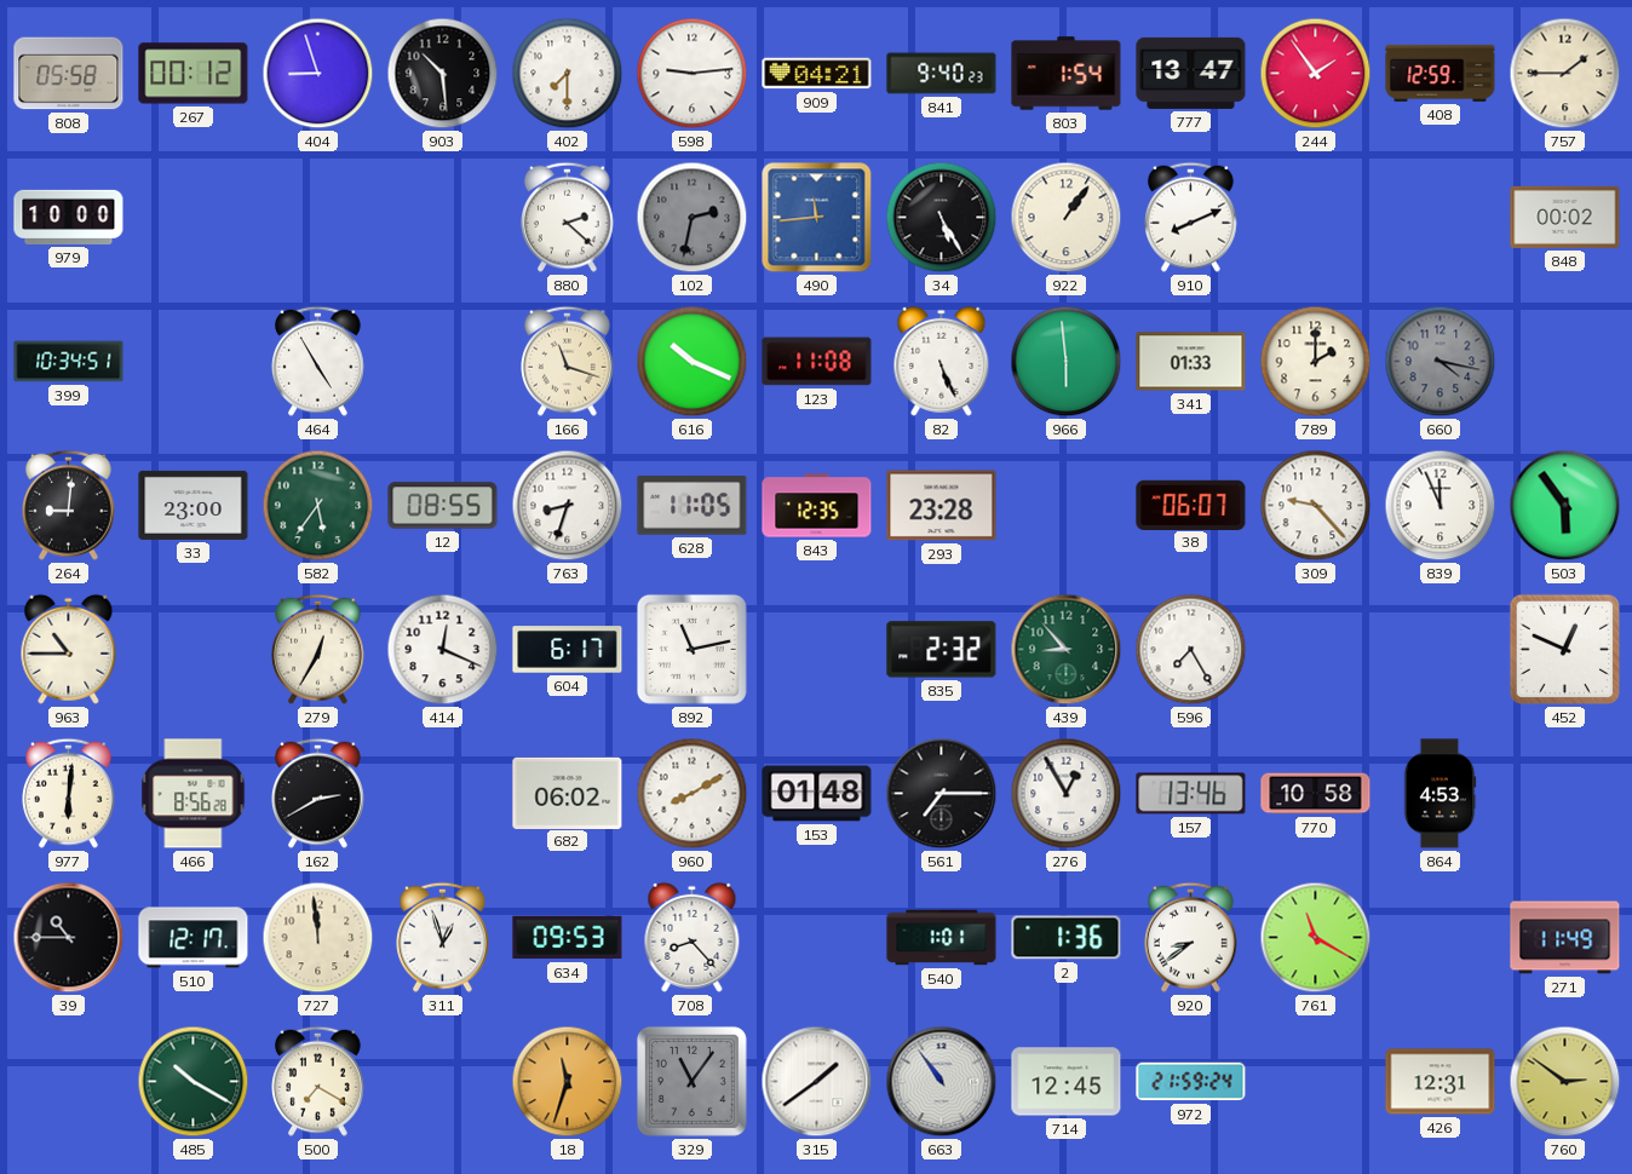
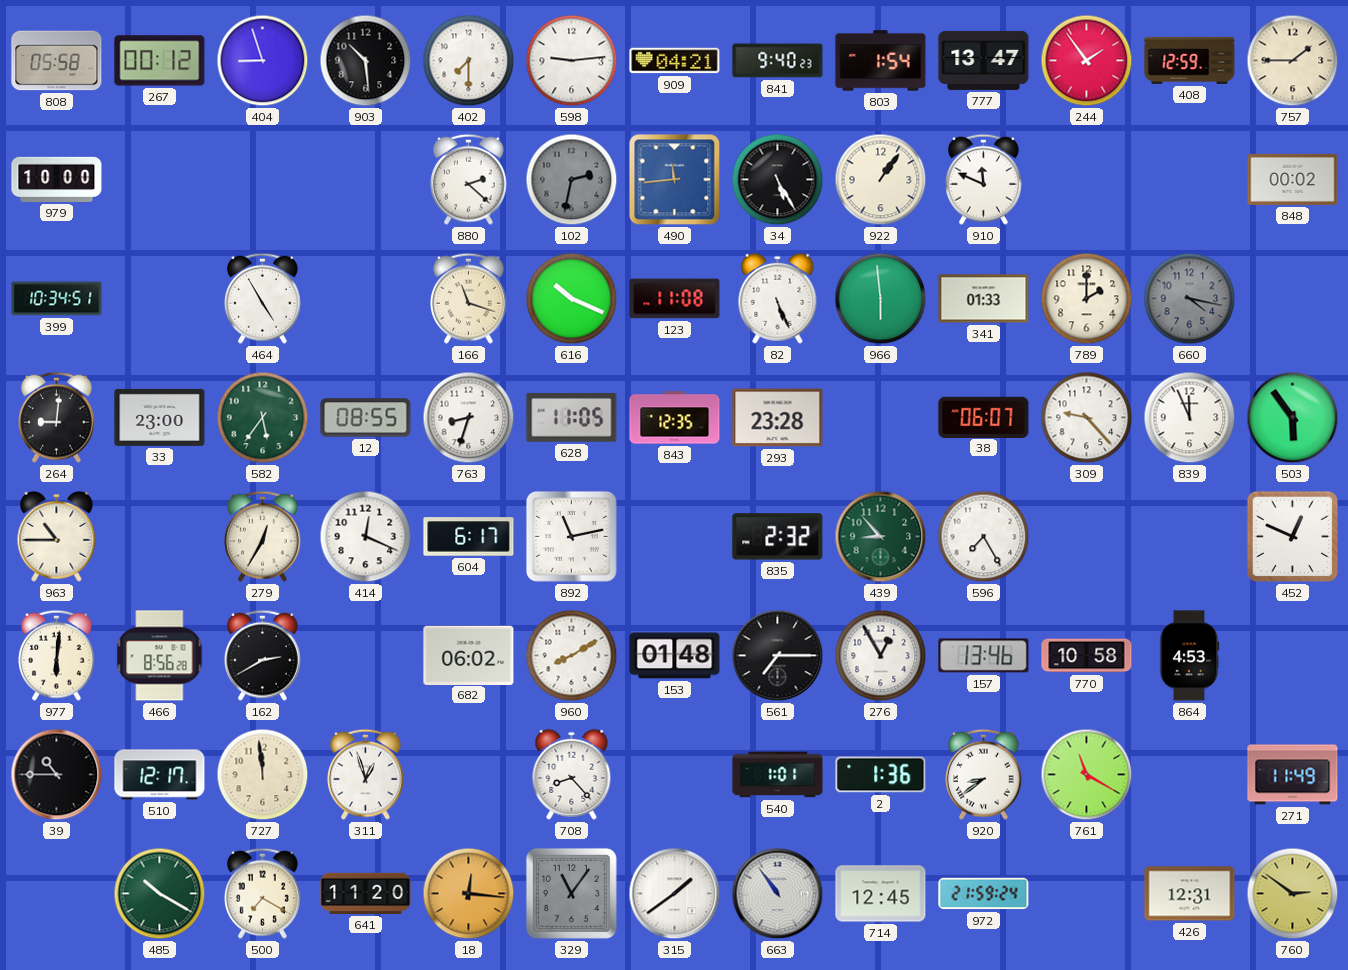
910: 8:11 -> 11:49 (984, 179)
634: 09:53 -> none (568, 938)
641: none -> 11:20 (366, 893)
18: 11:33 -> 12:16 (469, 894)
